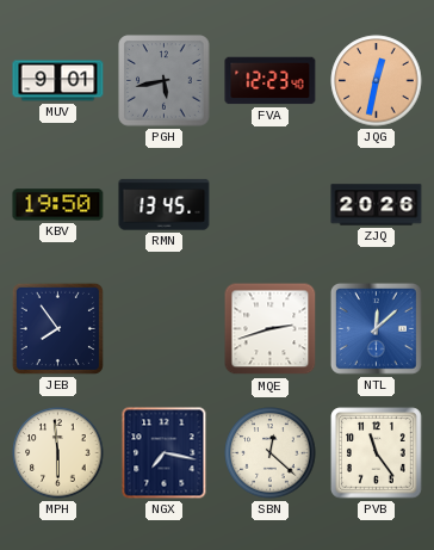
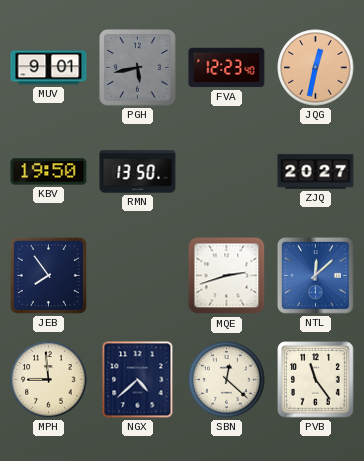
RMN: 13:45 -> 13:50 (138, 172)
ZJQ: 20:26 -> 20:27 (316, 172)
MPH: 5:59 -> 8:59 (49, 380)
NGX: 7:17 -> 4:38 (138, 380)
